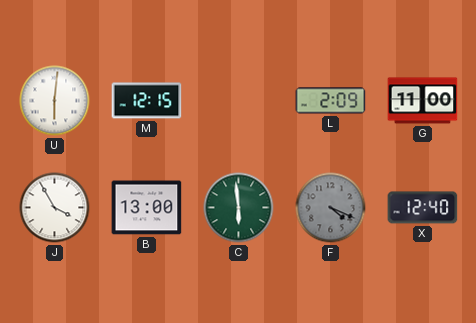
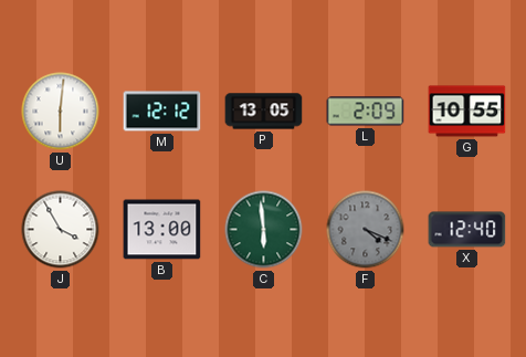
M: 12:15 -> 12:12 (162, 112)
P: none -> 13:05 (264, 112)
G: 11:00 -> 10:55 (467, 112)
